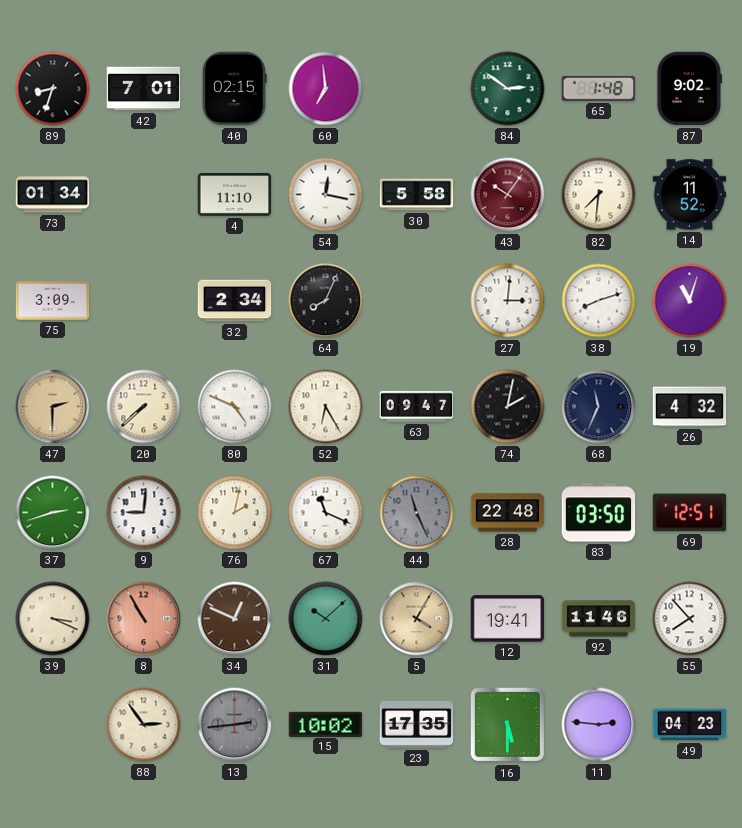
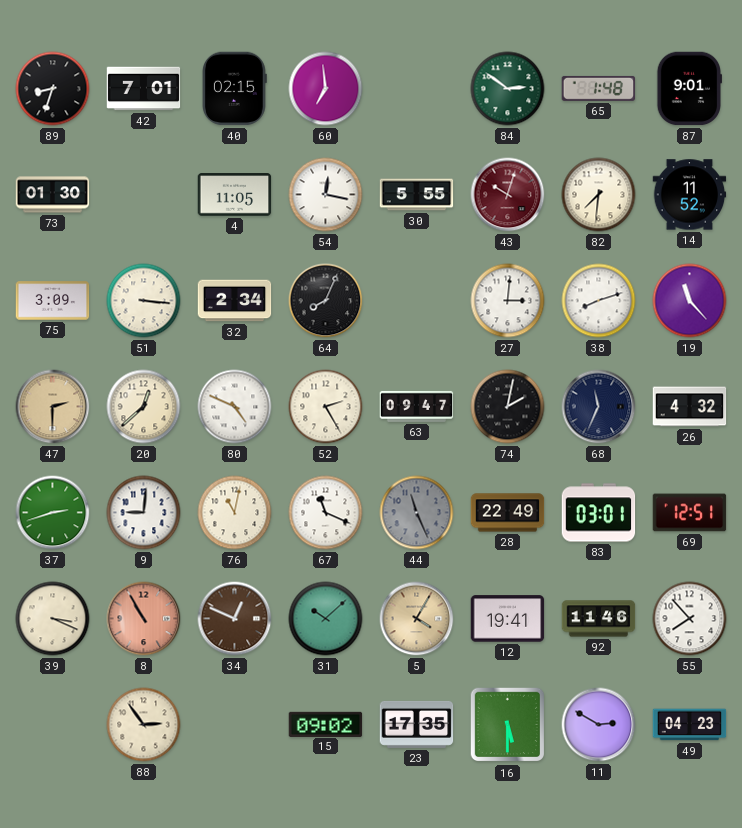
87: 9:02 -> 9:01 (689, 89)
73: 01:34 -> 01:30 (53, 195)
4: 11:10 -> 11:05 (235, 195)
30: 5:58 -> 5:55 (417, 195)
43: 10:06 -> 10:03 (508, 195)
51: none -> 3:16 (144, 301)
19: 11:03 -> 11:23 (690, 301)
20: 7:38 -> 12:38 (144, 407)
52: 6:25 -> 2:25 (326, 407)
76: 2:02 -> 11:02 (235, 513)
28: 22:48 -> 22:49 (508, 513)
83: 03:50 -> 03:01 (599, 513)
13: 2:44 -> none (235, 725)
15: 10:02 -> 09:02 (326, 724)
11: 2:46 -> 2:50 (599, 725)
